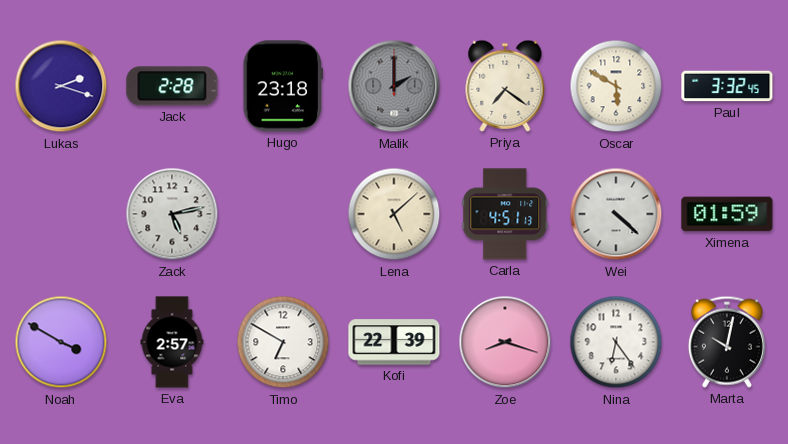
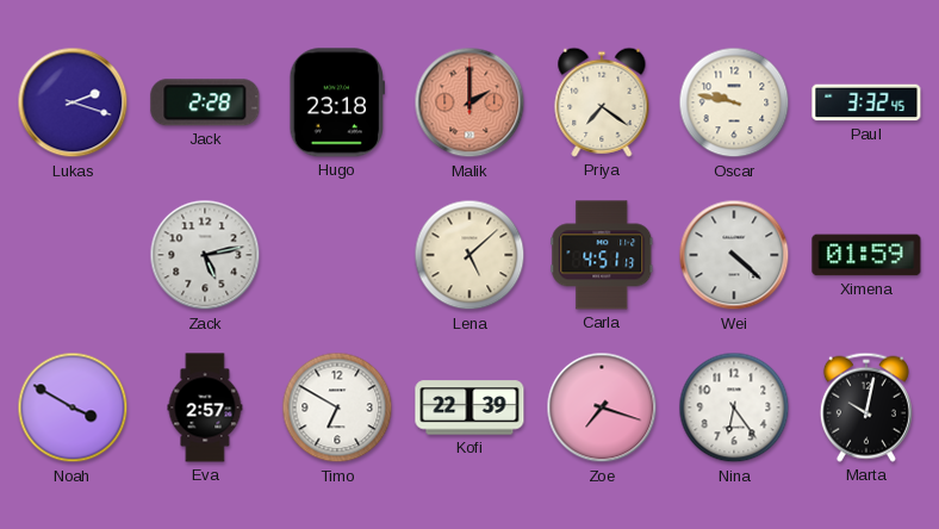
Malik dial: grey -> salmon (470, 102)
Oscar: 5:50 -> 9:47 (734, 102)
Zoe: 8:18 -> 7:18 (602, 407)
